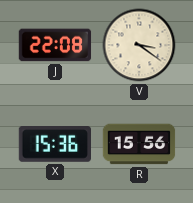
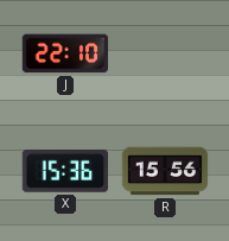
J: 22:08 -> 22:10 (65, 53)
V: 3:21 -> none (139, 45)
